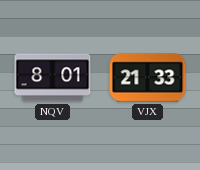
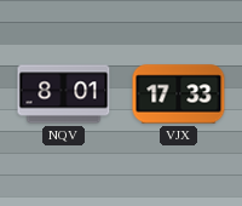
VJX: 21:33 -> 17:33 (179, 95)
